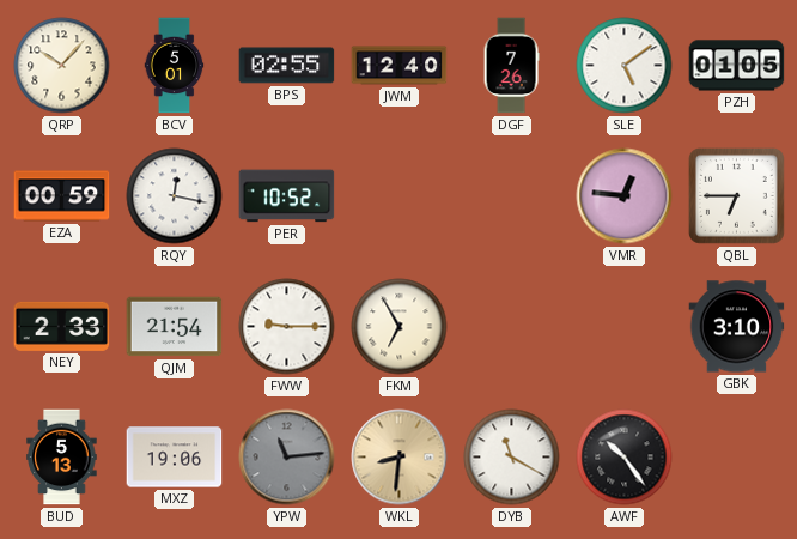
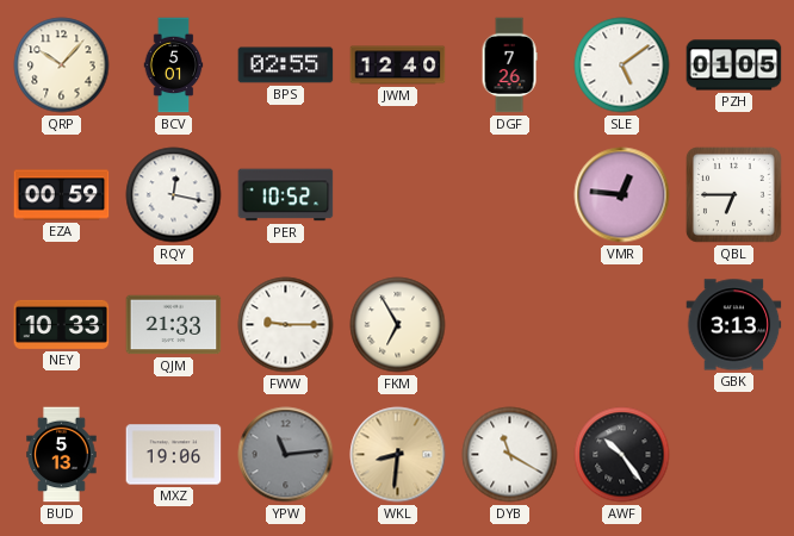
NEY: 2:33 -> 10:33 (62, 324)
QJM: 21:54 -> 21:33 (174, 325)
GBK: 3:10 -> 3:13 (734, 325)
